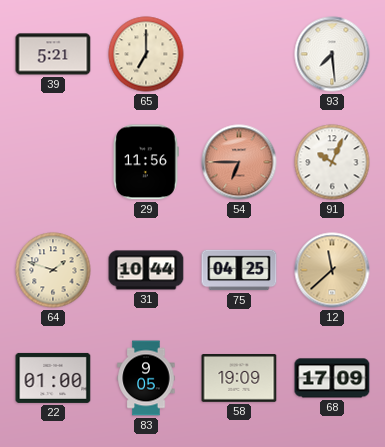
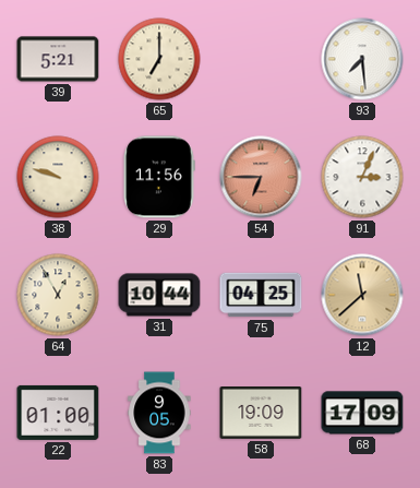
38: none -> 9:48 (58, 177)
91: 10:04 -> 3:04 (362, 177)
64: 1:48 -> 12:55 (58, 295)
